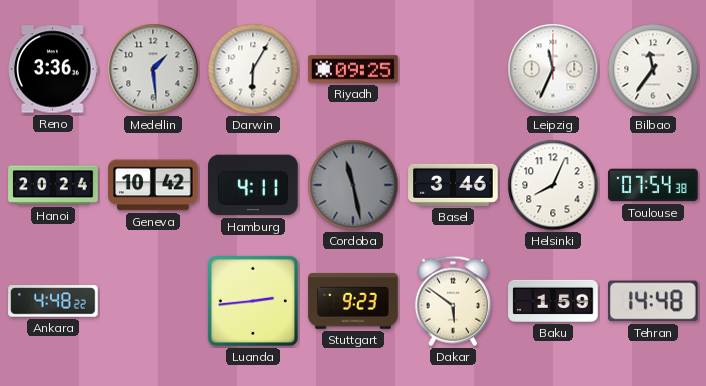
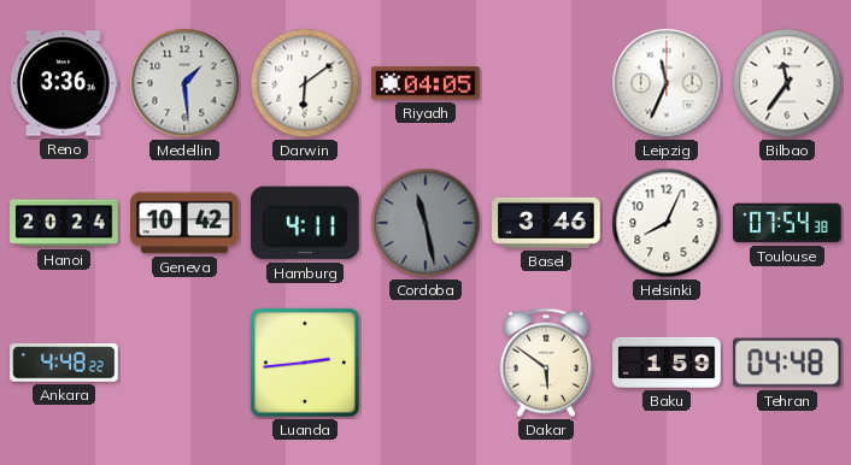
Darwin: 6:05 -> 6:09 (305, 83)
Riyadh: 09:25 -> 04:05 (425, 83)
Stuttgart: 9:23 -> none (353, 301)
Tehran: 14:48 -> 04:48 (788, 363)
